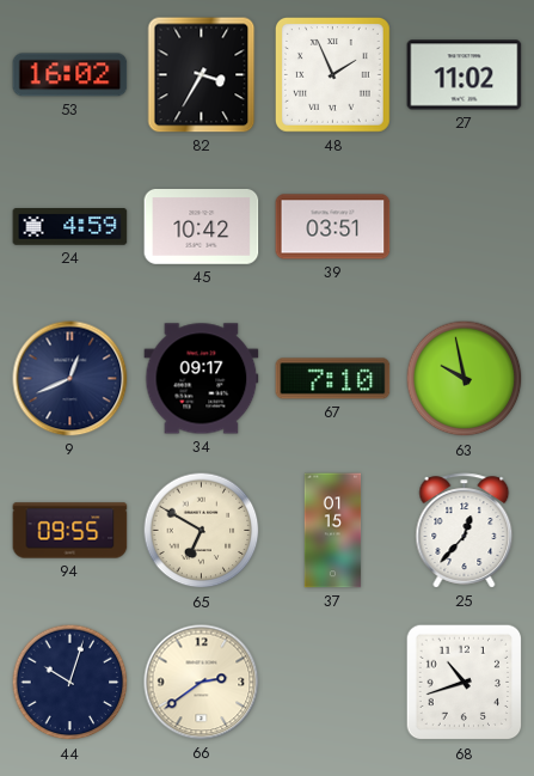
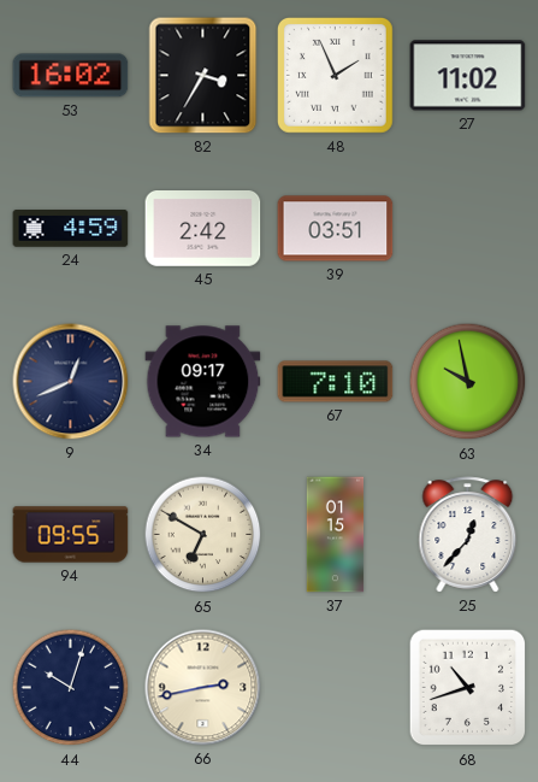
45: 10:42 -> 2:42 (203, 229)
66: 2:39 -> 2:43 (203, 688)
